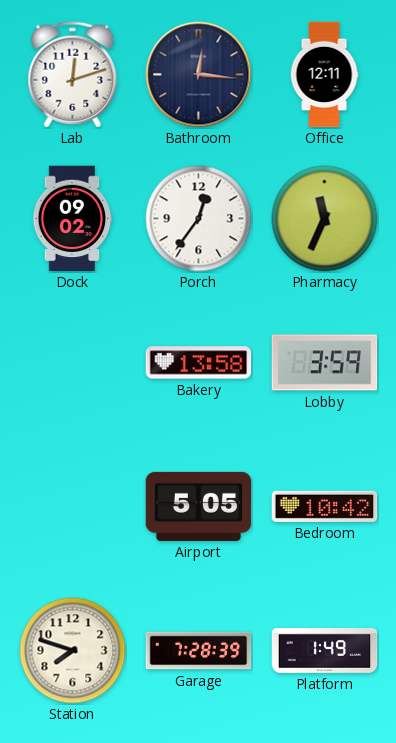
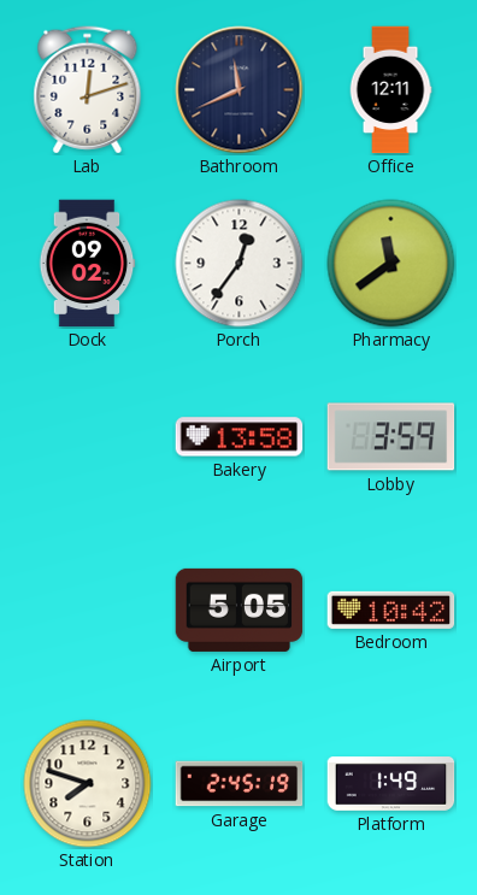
Bathroom: 12:16 -> 11:41 (240, 90)
Pharmacy: 11:34 -> 11:39 (391, 264)
Garage: 7:28 -> 2:45 (240, 784)
